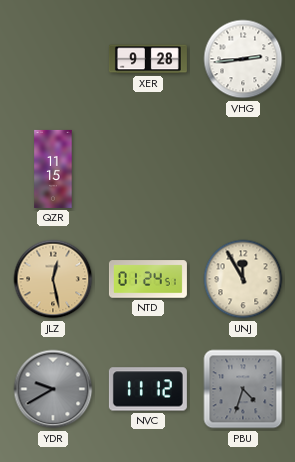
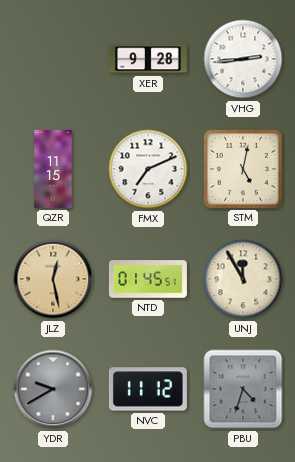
FMX: none -> 7:11 (148, 169)
STM: none -> 5:02 (243, 169)
NTD: 01:24 -> 01:45 (148, 279)
